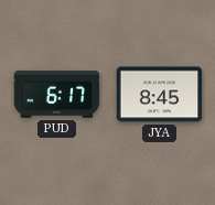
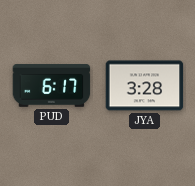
JYA: 8:45 -> 3:28 (145, 86)
